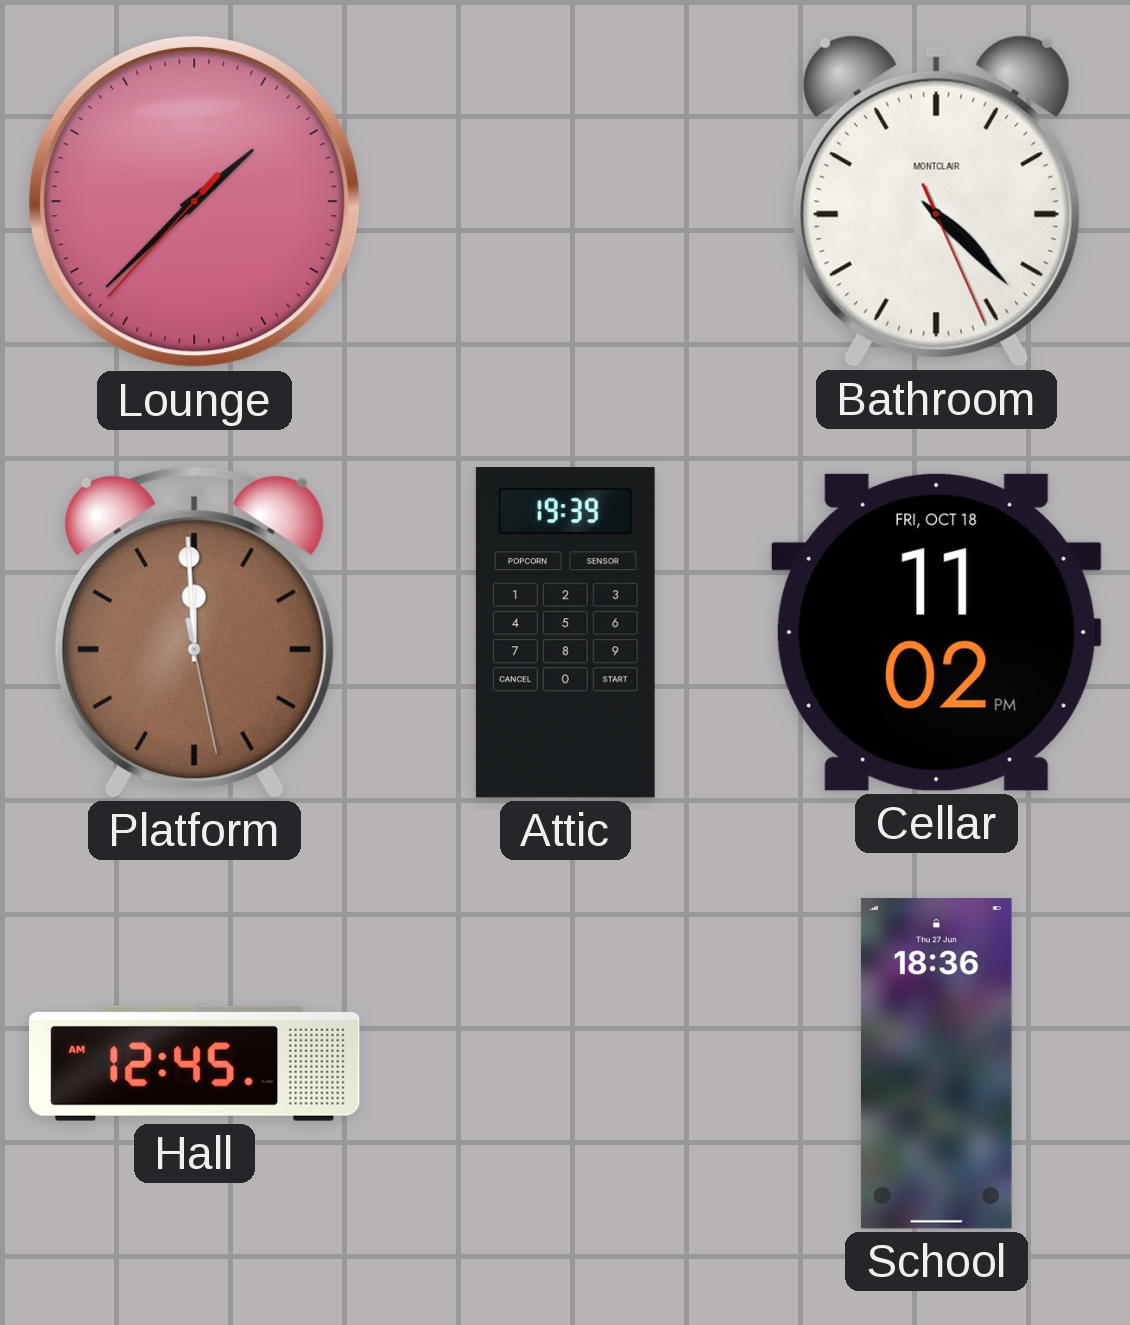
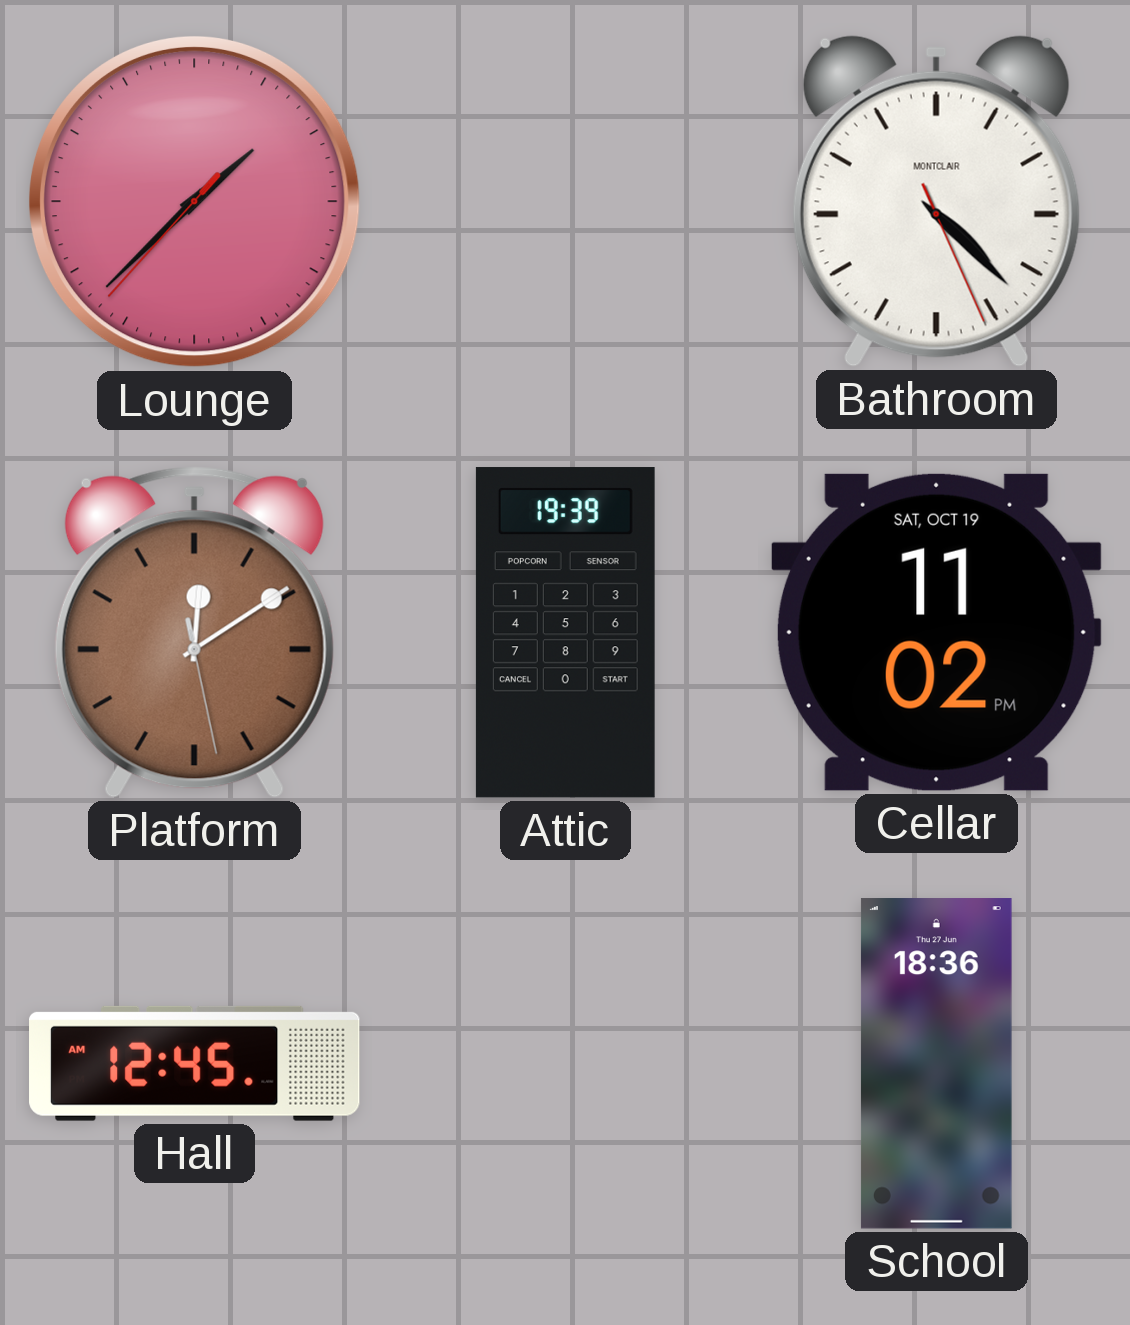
Platform: 11:59 -> 12:09 (194, 632)
Cellar date: FRI, OCT 18 -> SAT, OCT 19 (936, 632)
